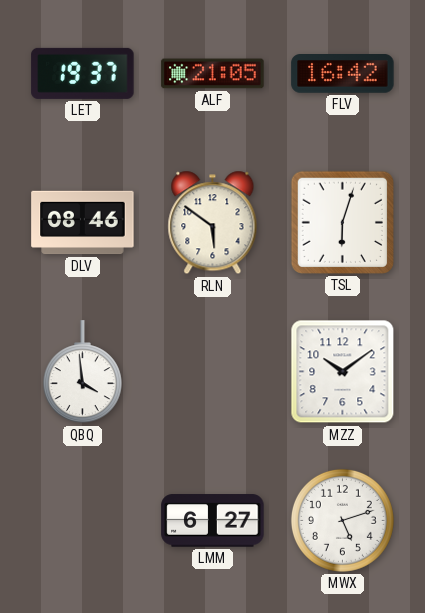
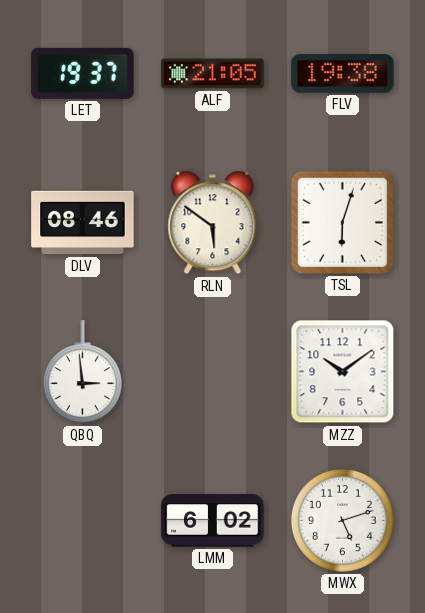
FLV: 16:42 -> 19:38 (343, 74)
QBQ: 3:59 -> 2:59 (82, 372)
LMM: 6:27 -> 6:02 (213, 521)
